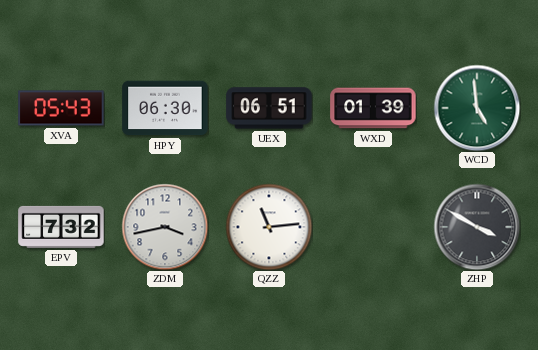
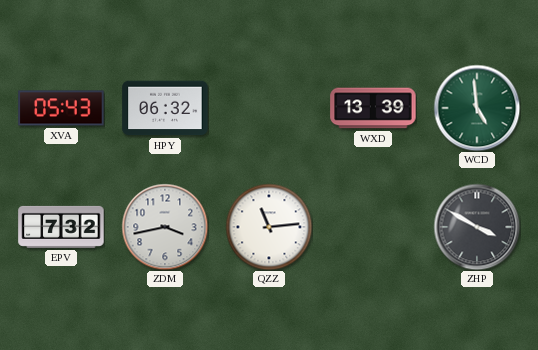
HPY: 06:30 -> 06:32 (165, 108)
UEX: 06:51 -> none (269, 108)
WXD: 01:39 -> 13:39 (373, 108)
